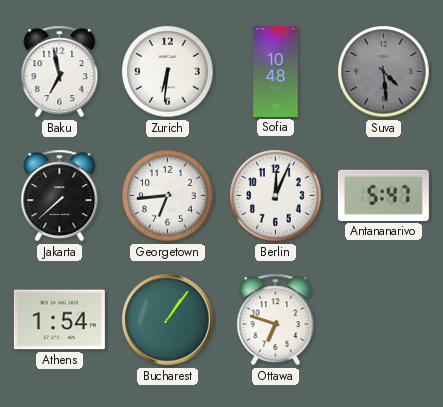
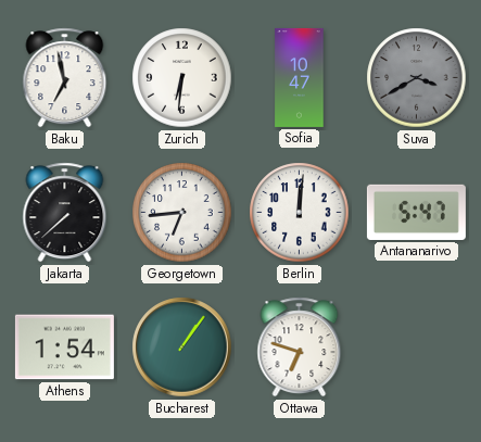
Sofia: 10:48 -> 10:47 (300, 77)
Suva: 4:29 -> 3:40 (417, 78)
Berlin: 12:04 -> 12:01 (300, 213)
